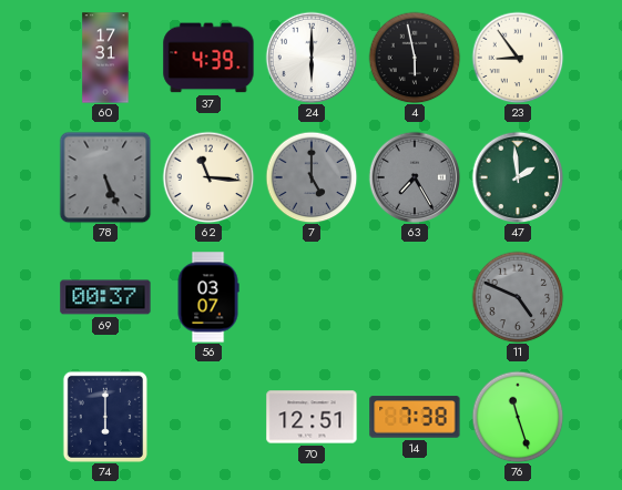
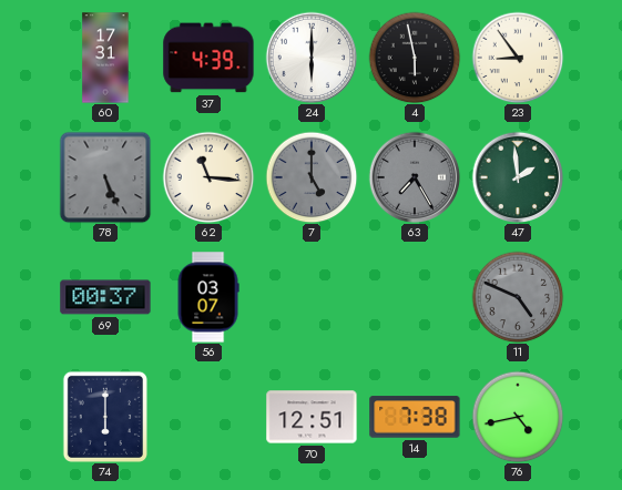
76: 11:27 -> 4:43 (518, 417)
